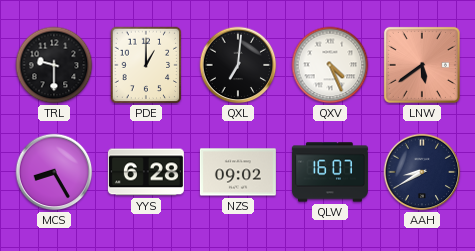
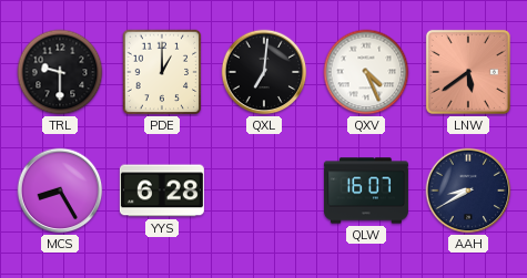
NZS: 09:02 -> none (238, 172)
